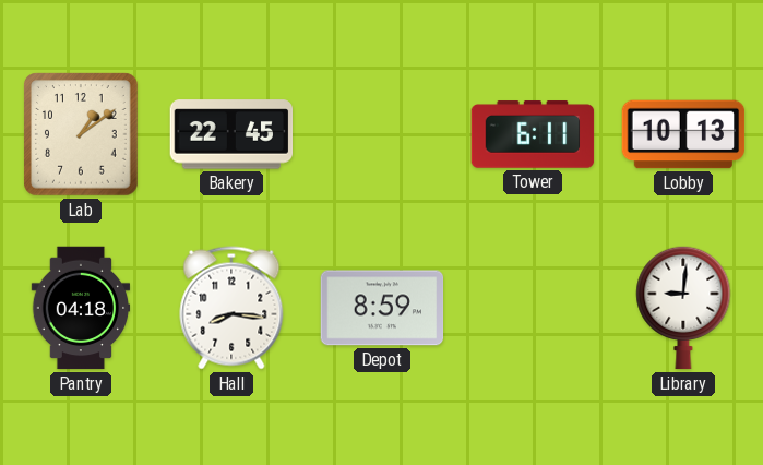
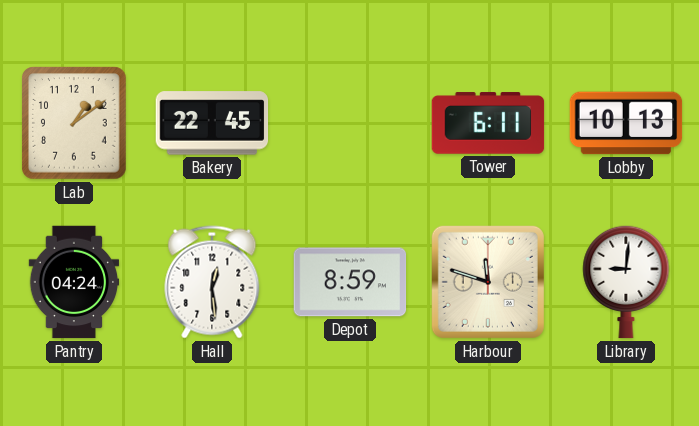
Pantry: 04:18 -> 04:24 (74, 282)
Hall: 8:16 -> 12:29 (212, 282)
Harbour: none -> 11:48 (488, 282)
